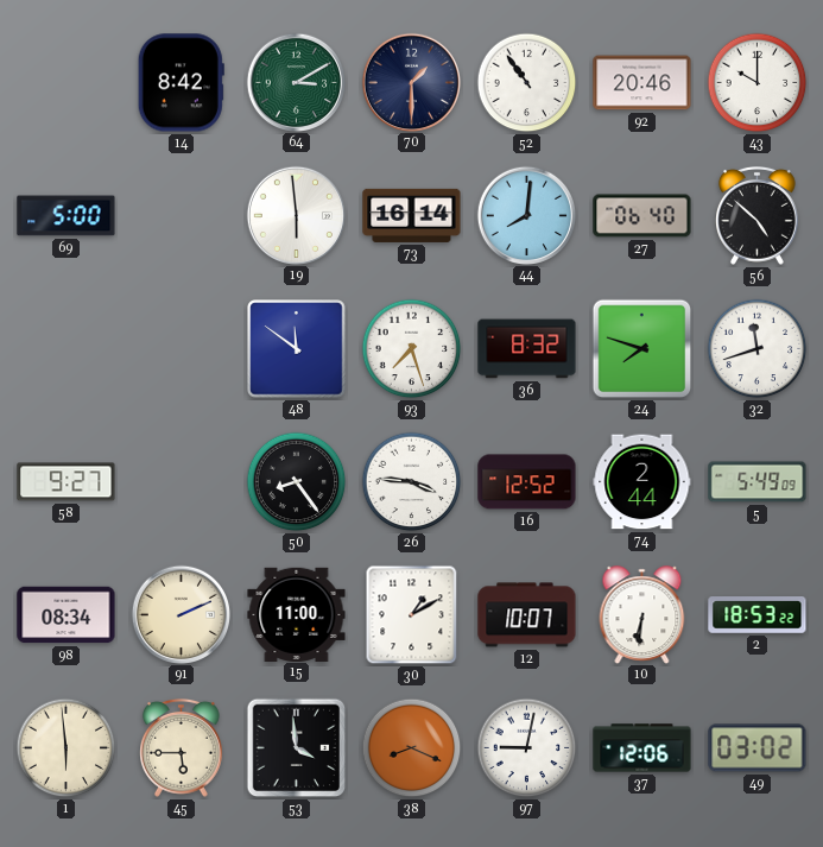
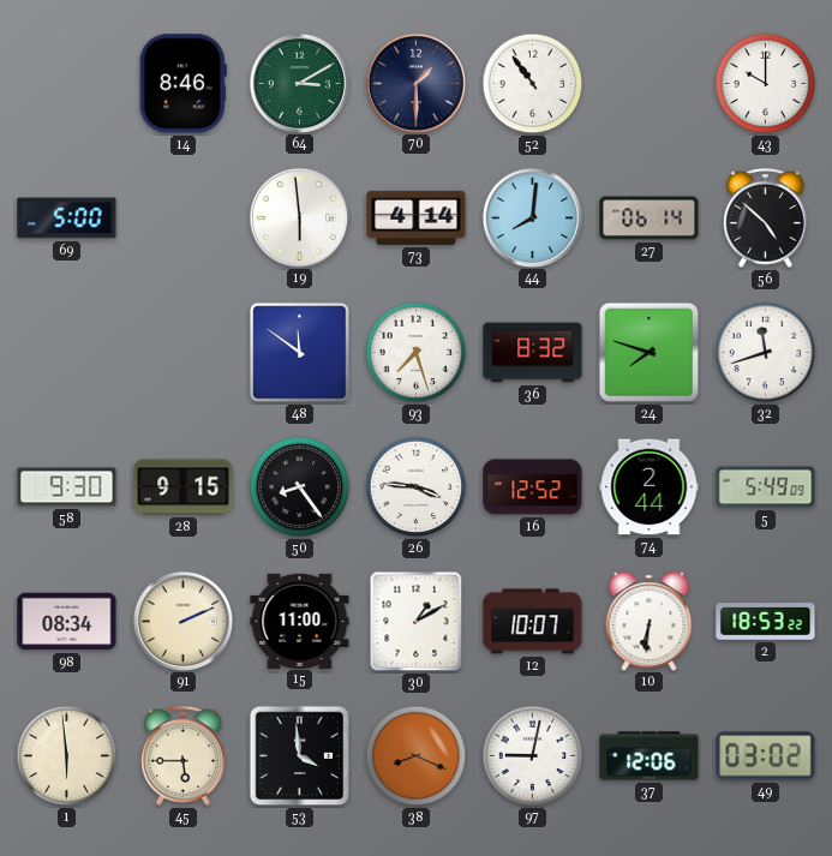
14: 8:42 -> 8:46 (182, 84)
92: 20:46 -> none (642, 83)
73: 16:14 -> 4:14 (417, 217)
27: 06:40 -> 06:14 (650, 219)
58: 9:27 -> 9:30 (67, 487)
28: none -> 9:15 (184, 487)
